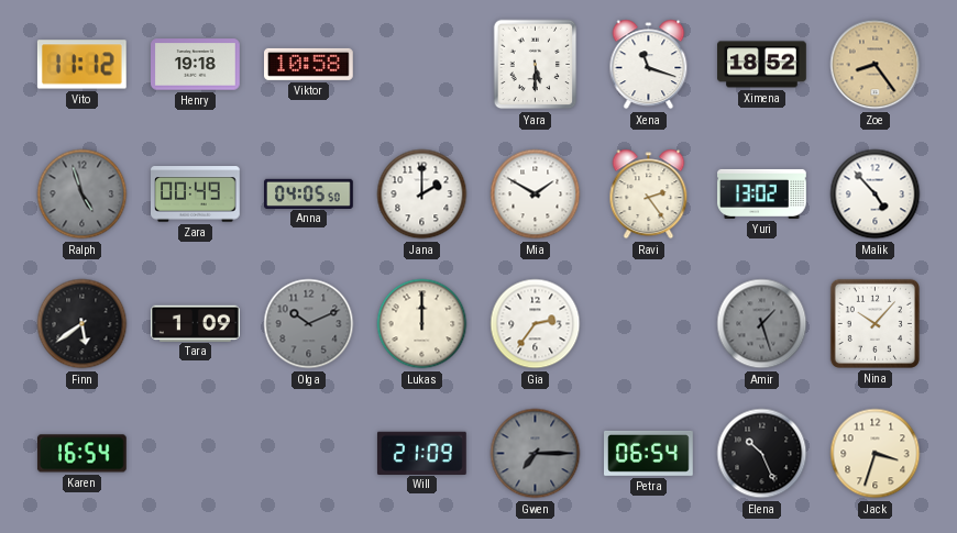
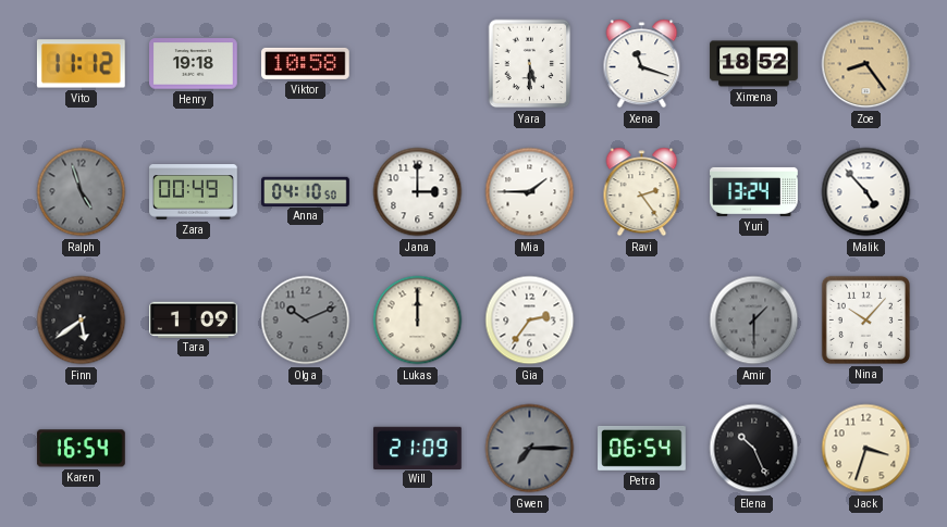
Anna: 04:05 -> 04:10 (306, 191)
Jana: 2:00 -> 3:00 (418, 192)
Mia: 1:50 -> 1:45 (530, 192)
Yuri: 13:02 -> 13:24 (754, 191)
Amir: 1:27 -> 1:30 (754, 321)
